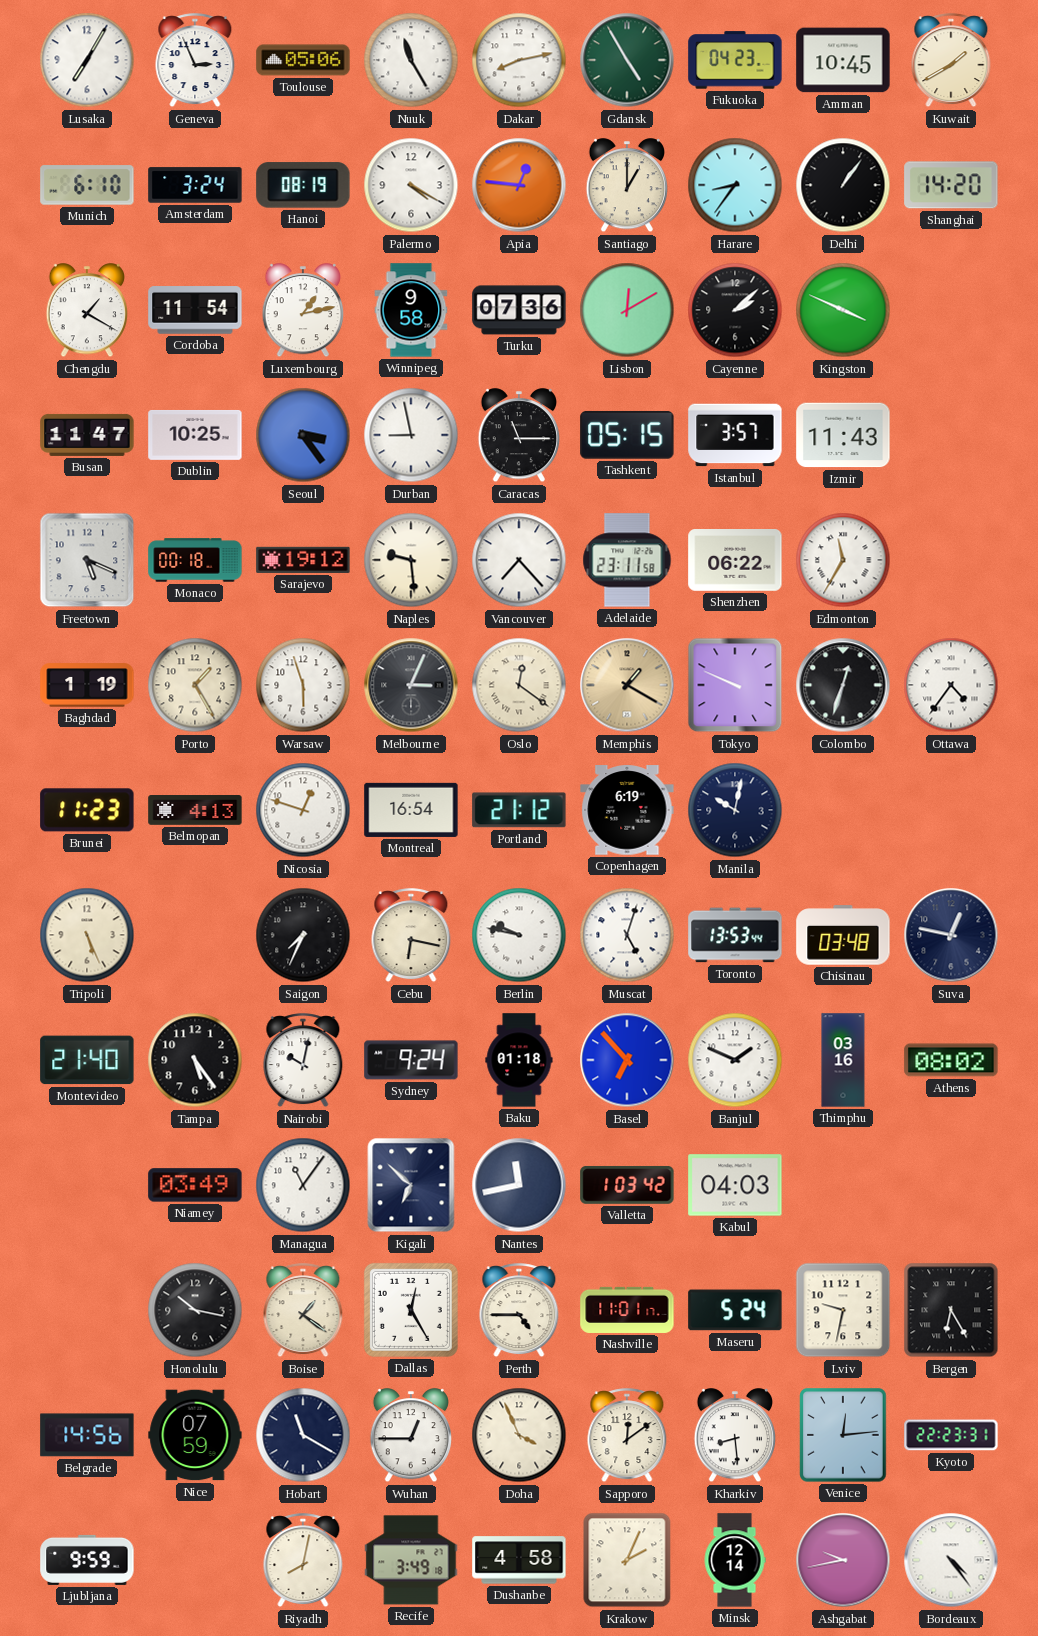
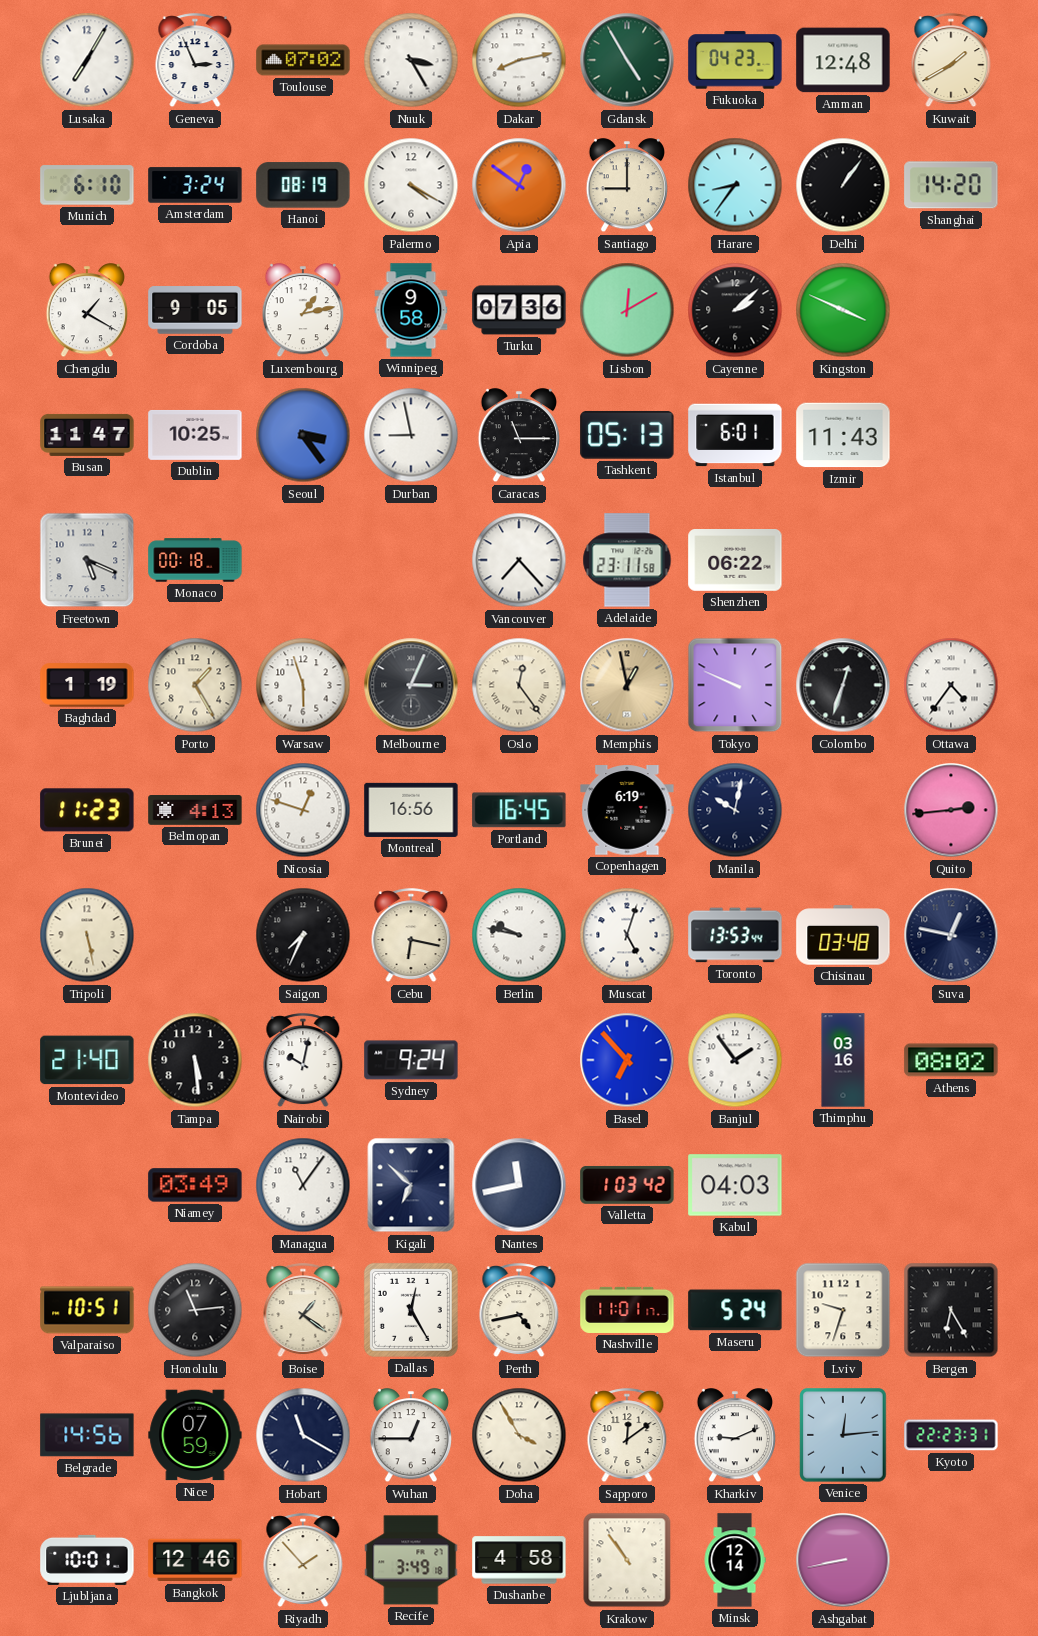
Toulouse: 05:06 -> 07:02 (303, 60)
Nuuk: 11:25 -> 3:25 (411, 60)
Amman: 10:45 -> 12:48 (843, 60)
Apia: 12:46 -> 12:51 (519, 185)
Santiago: 1:00 -> 9:00 (626, 186)
Cordoba: 11:54 -> 9:05 (195, 310)
Tashkent: 05:15 -> 05:13 (627, 435)
Istanbul: 3:57 -> 6:01 (735, 435)
Sarajevo: 19:12 -> none (303, 560)
Naples: 9:29 -> none (411, 560)
Edmonton: 11:35 -> none (843, 560)
Oslo: 12:21 -> 12:24 (519, 685)
Memphis: 1:20 -> 12:58 (627, 685)
Montreal: 16:54 -> 16:56 (411, 810)
Portland: 21:12 -> 16:45 (519, 810)
Quito: none -> 2:44 (951, 810)
Tripoli: 5:26 -> 5:28 (87, 935)
Tampa: 5:24 -> 5:29 (195, 1060)
Baku: 01:18 -> none (519, 1060)
Banjul: 1:49 -> 1:54 (735, 1060)
Valparaiso: none -> 10:51 (87, 1310)
Honolulu: 10:17 -> 11:14 (195, 1310)
Perth: 4:45 -> 4:43 (519, 1311)
Lviv: 9:32 -> 9:33 (843, 1310)
Doha: 3:56 -> 3:55 (519, 1435)
Kharkiv: 8:29 -> 9:11 (734, 1436)
Ljubljana: 9:59 -> 10:01 (87, 1560)
Bangkok: none -> 12:46 (195, 1560)
Riyadh: 8:02 -> 1:53 (303, 1561)
Krakow: 2:04 -> 10:54 (627, 1560)
Ashgabat: 9:43 -> 8:43 (843, 1560)
Bordeaux: 4:24 -> none (951, 1560)
